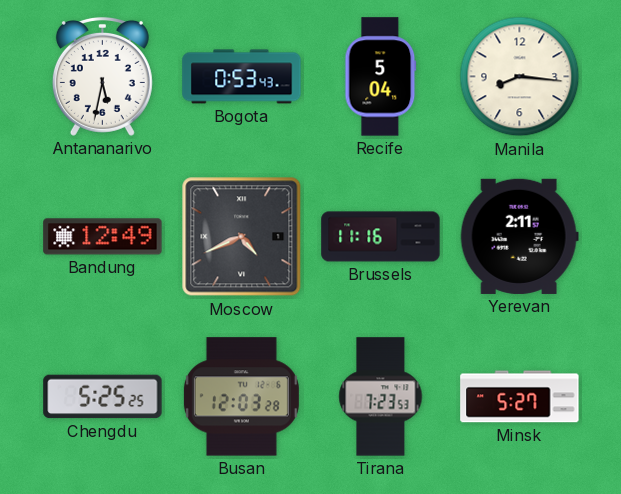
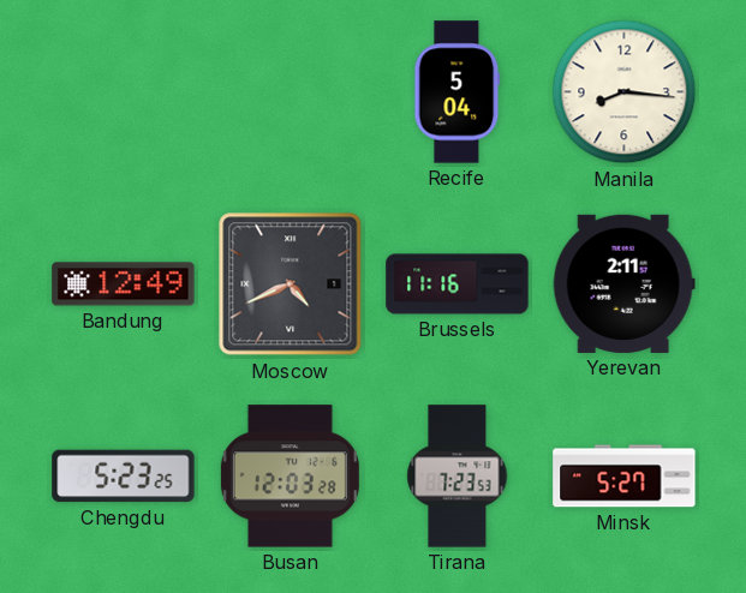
Antananarivo: 5:32 -> none (102, 76)
Bogota: 0:53 -> none (242, 77)
Chengdu: 5:25 -> 5:23 (124, 477)
